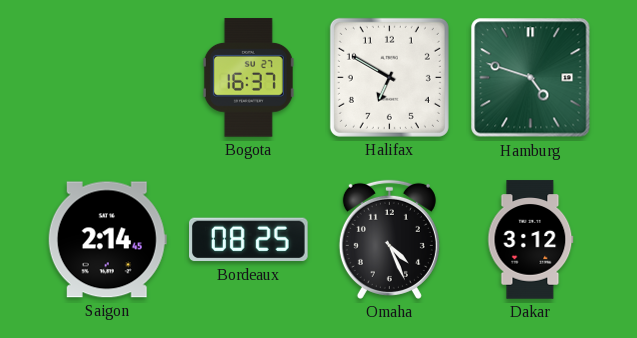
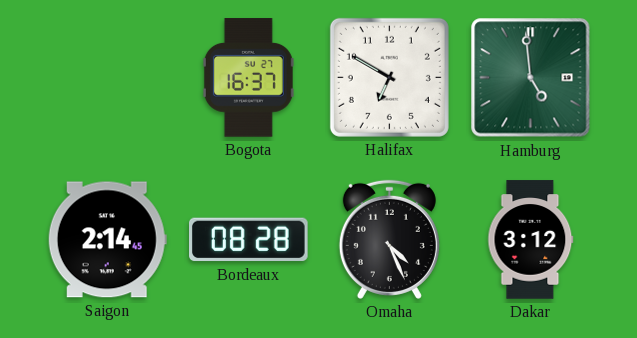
Hamburg: 4:48 -> 4:59 (531, 78)
Bordeaux: 08:25 -> 08:28 (249, 240)
